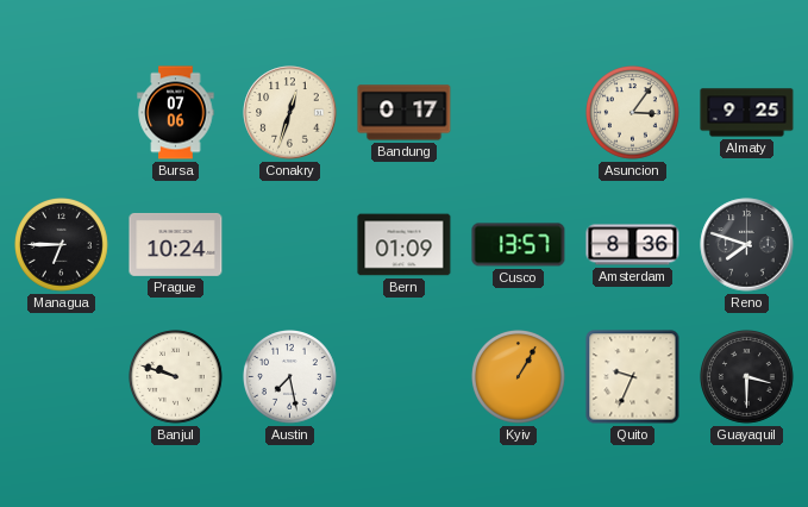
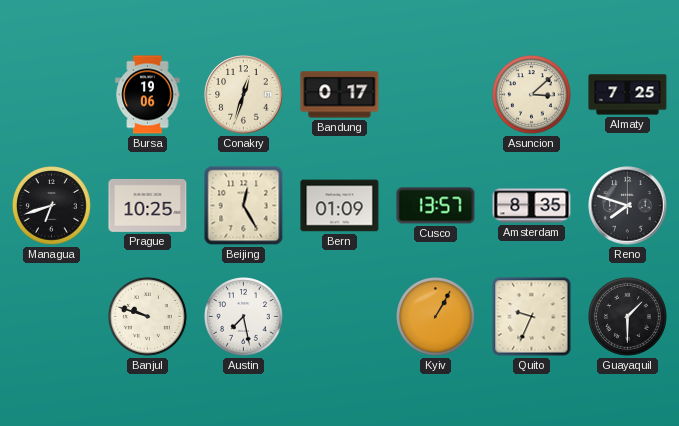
Bursa: 07:06 -> 19:06 (148, 95)
Asuncion: 3:06 -> 3:08 (532, 95)
Almaty: 9:25 -> 7:25 (628, 95)
Managua: 6:45 -> 6:42 (52, 206)
Prague: 10:24 -> 10:25 (148, 205)
Beijing: none -> 12:25 (244, 206)
Amsterdam: 8:36 -> 8:35 (532, 206)
Guayaquil: 3:30 -> 1:30 (628, 317)
